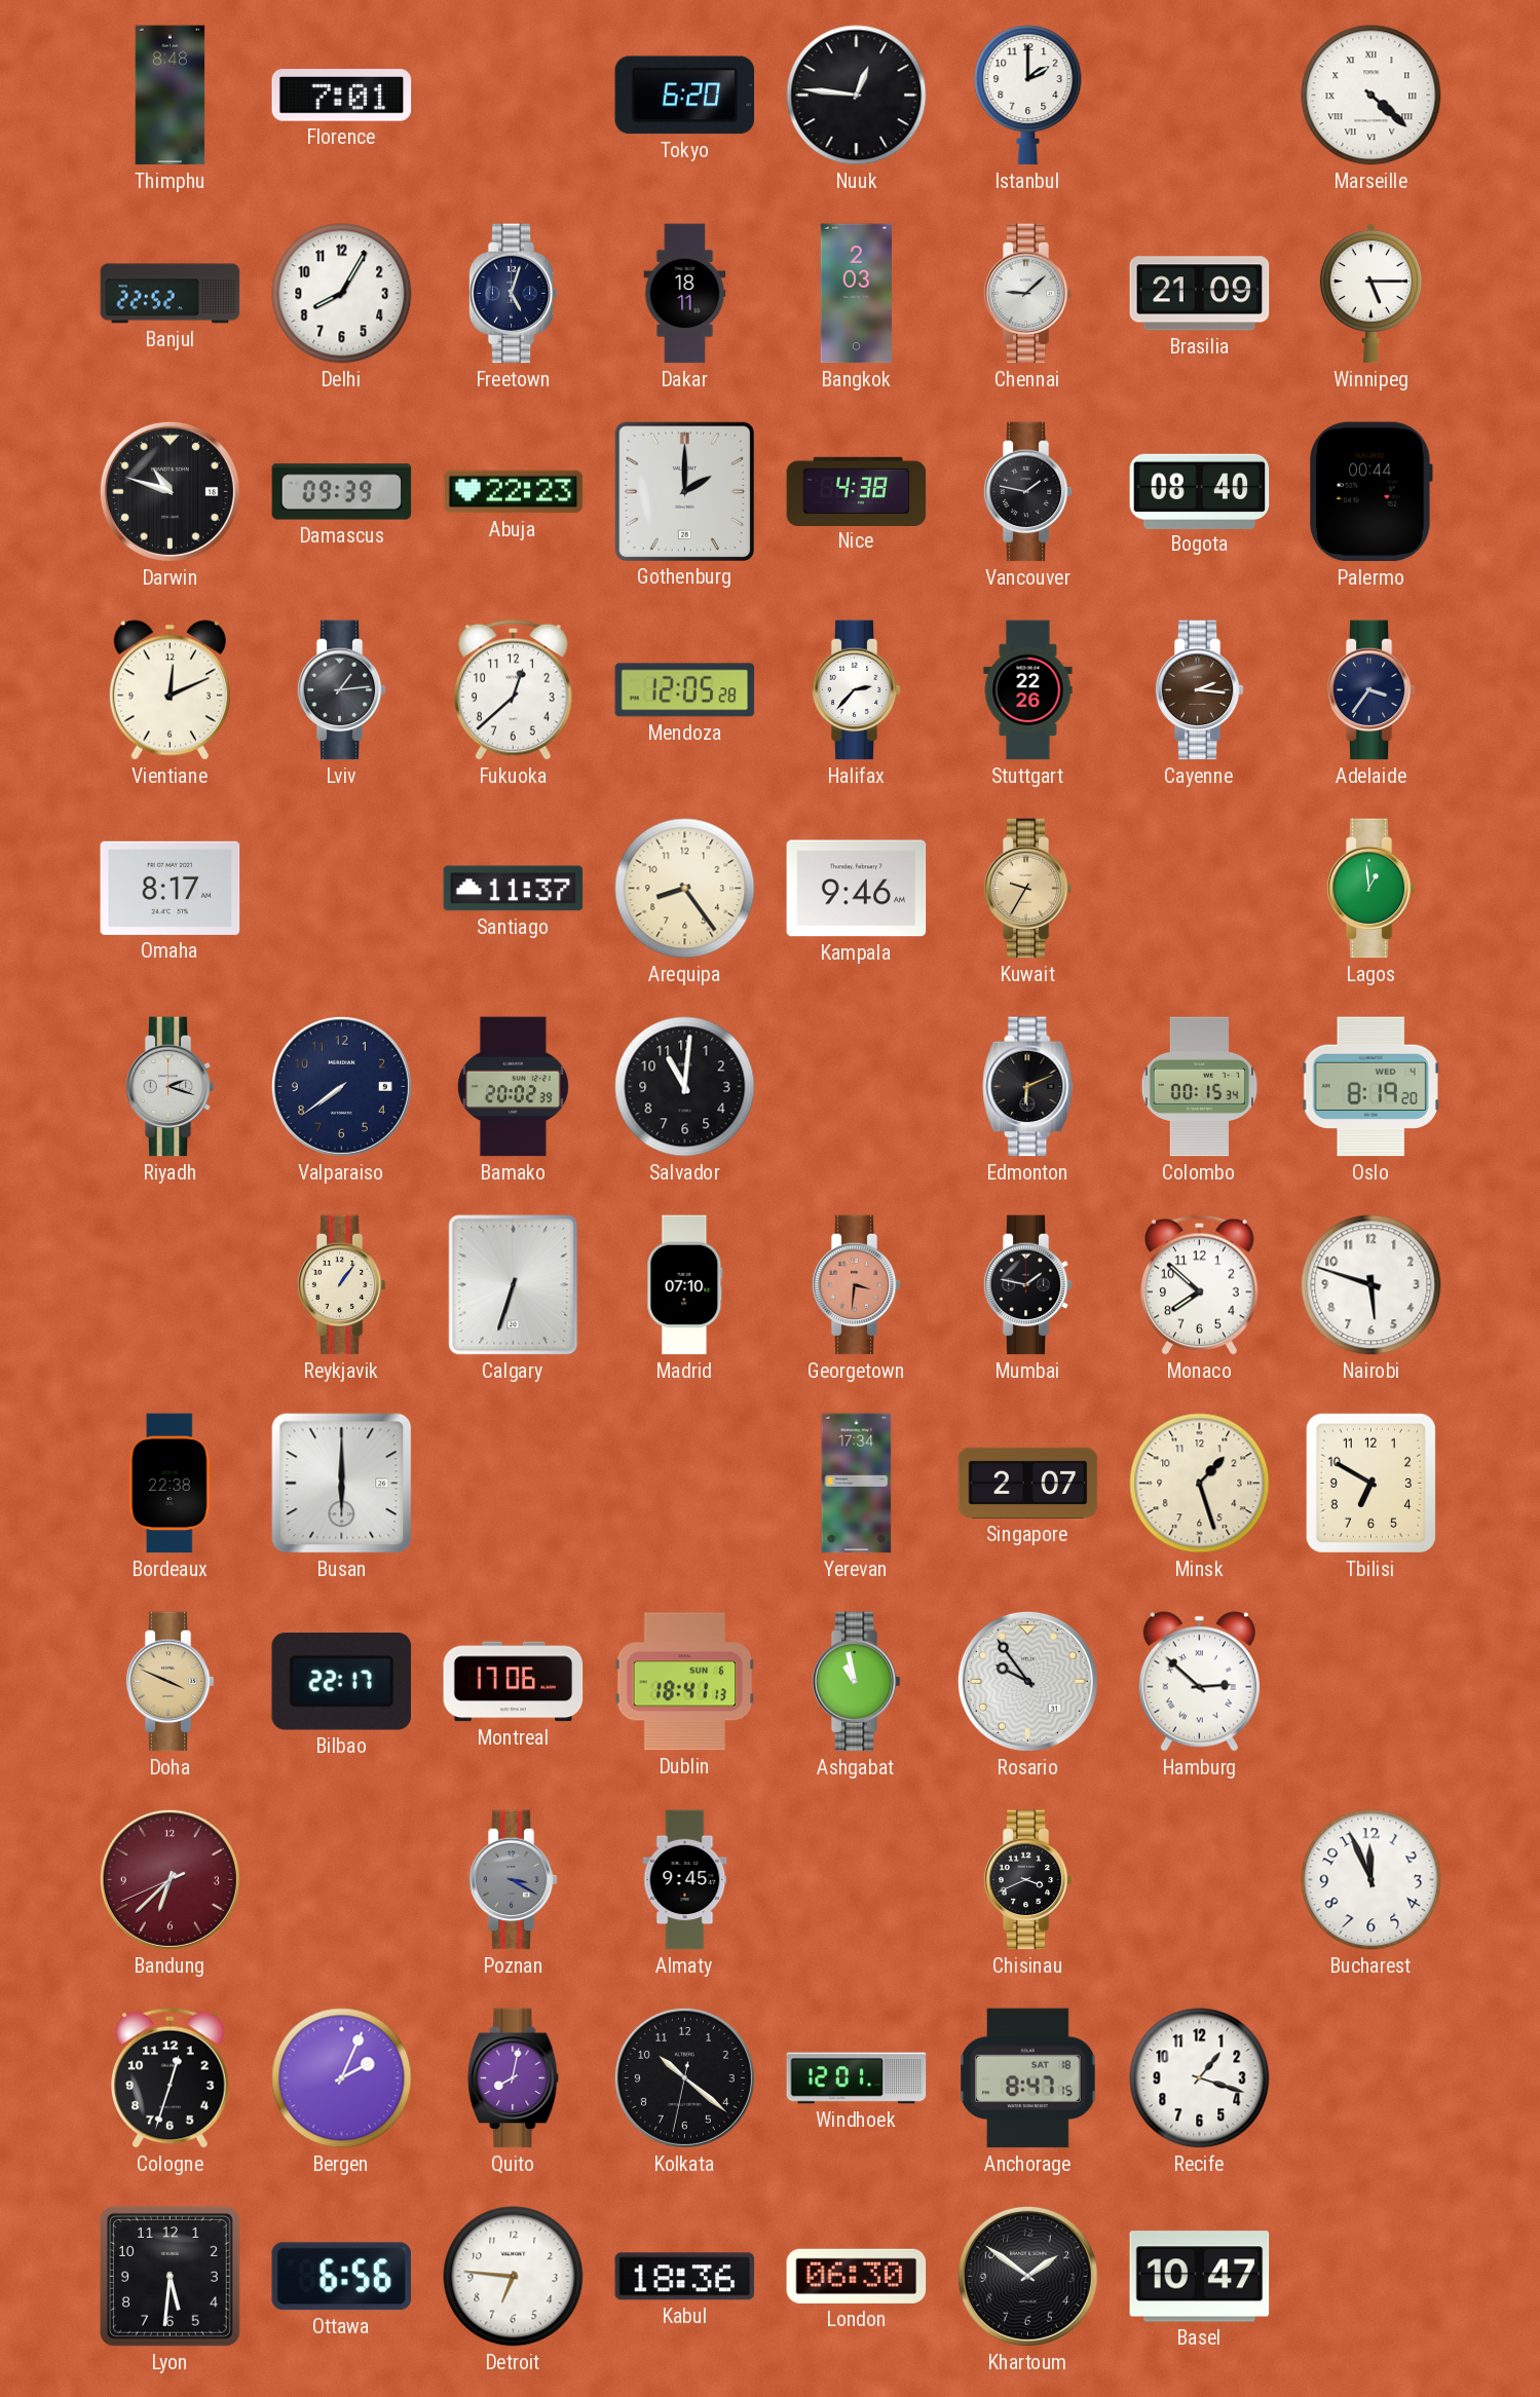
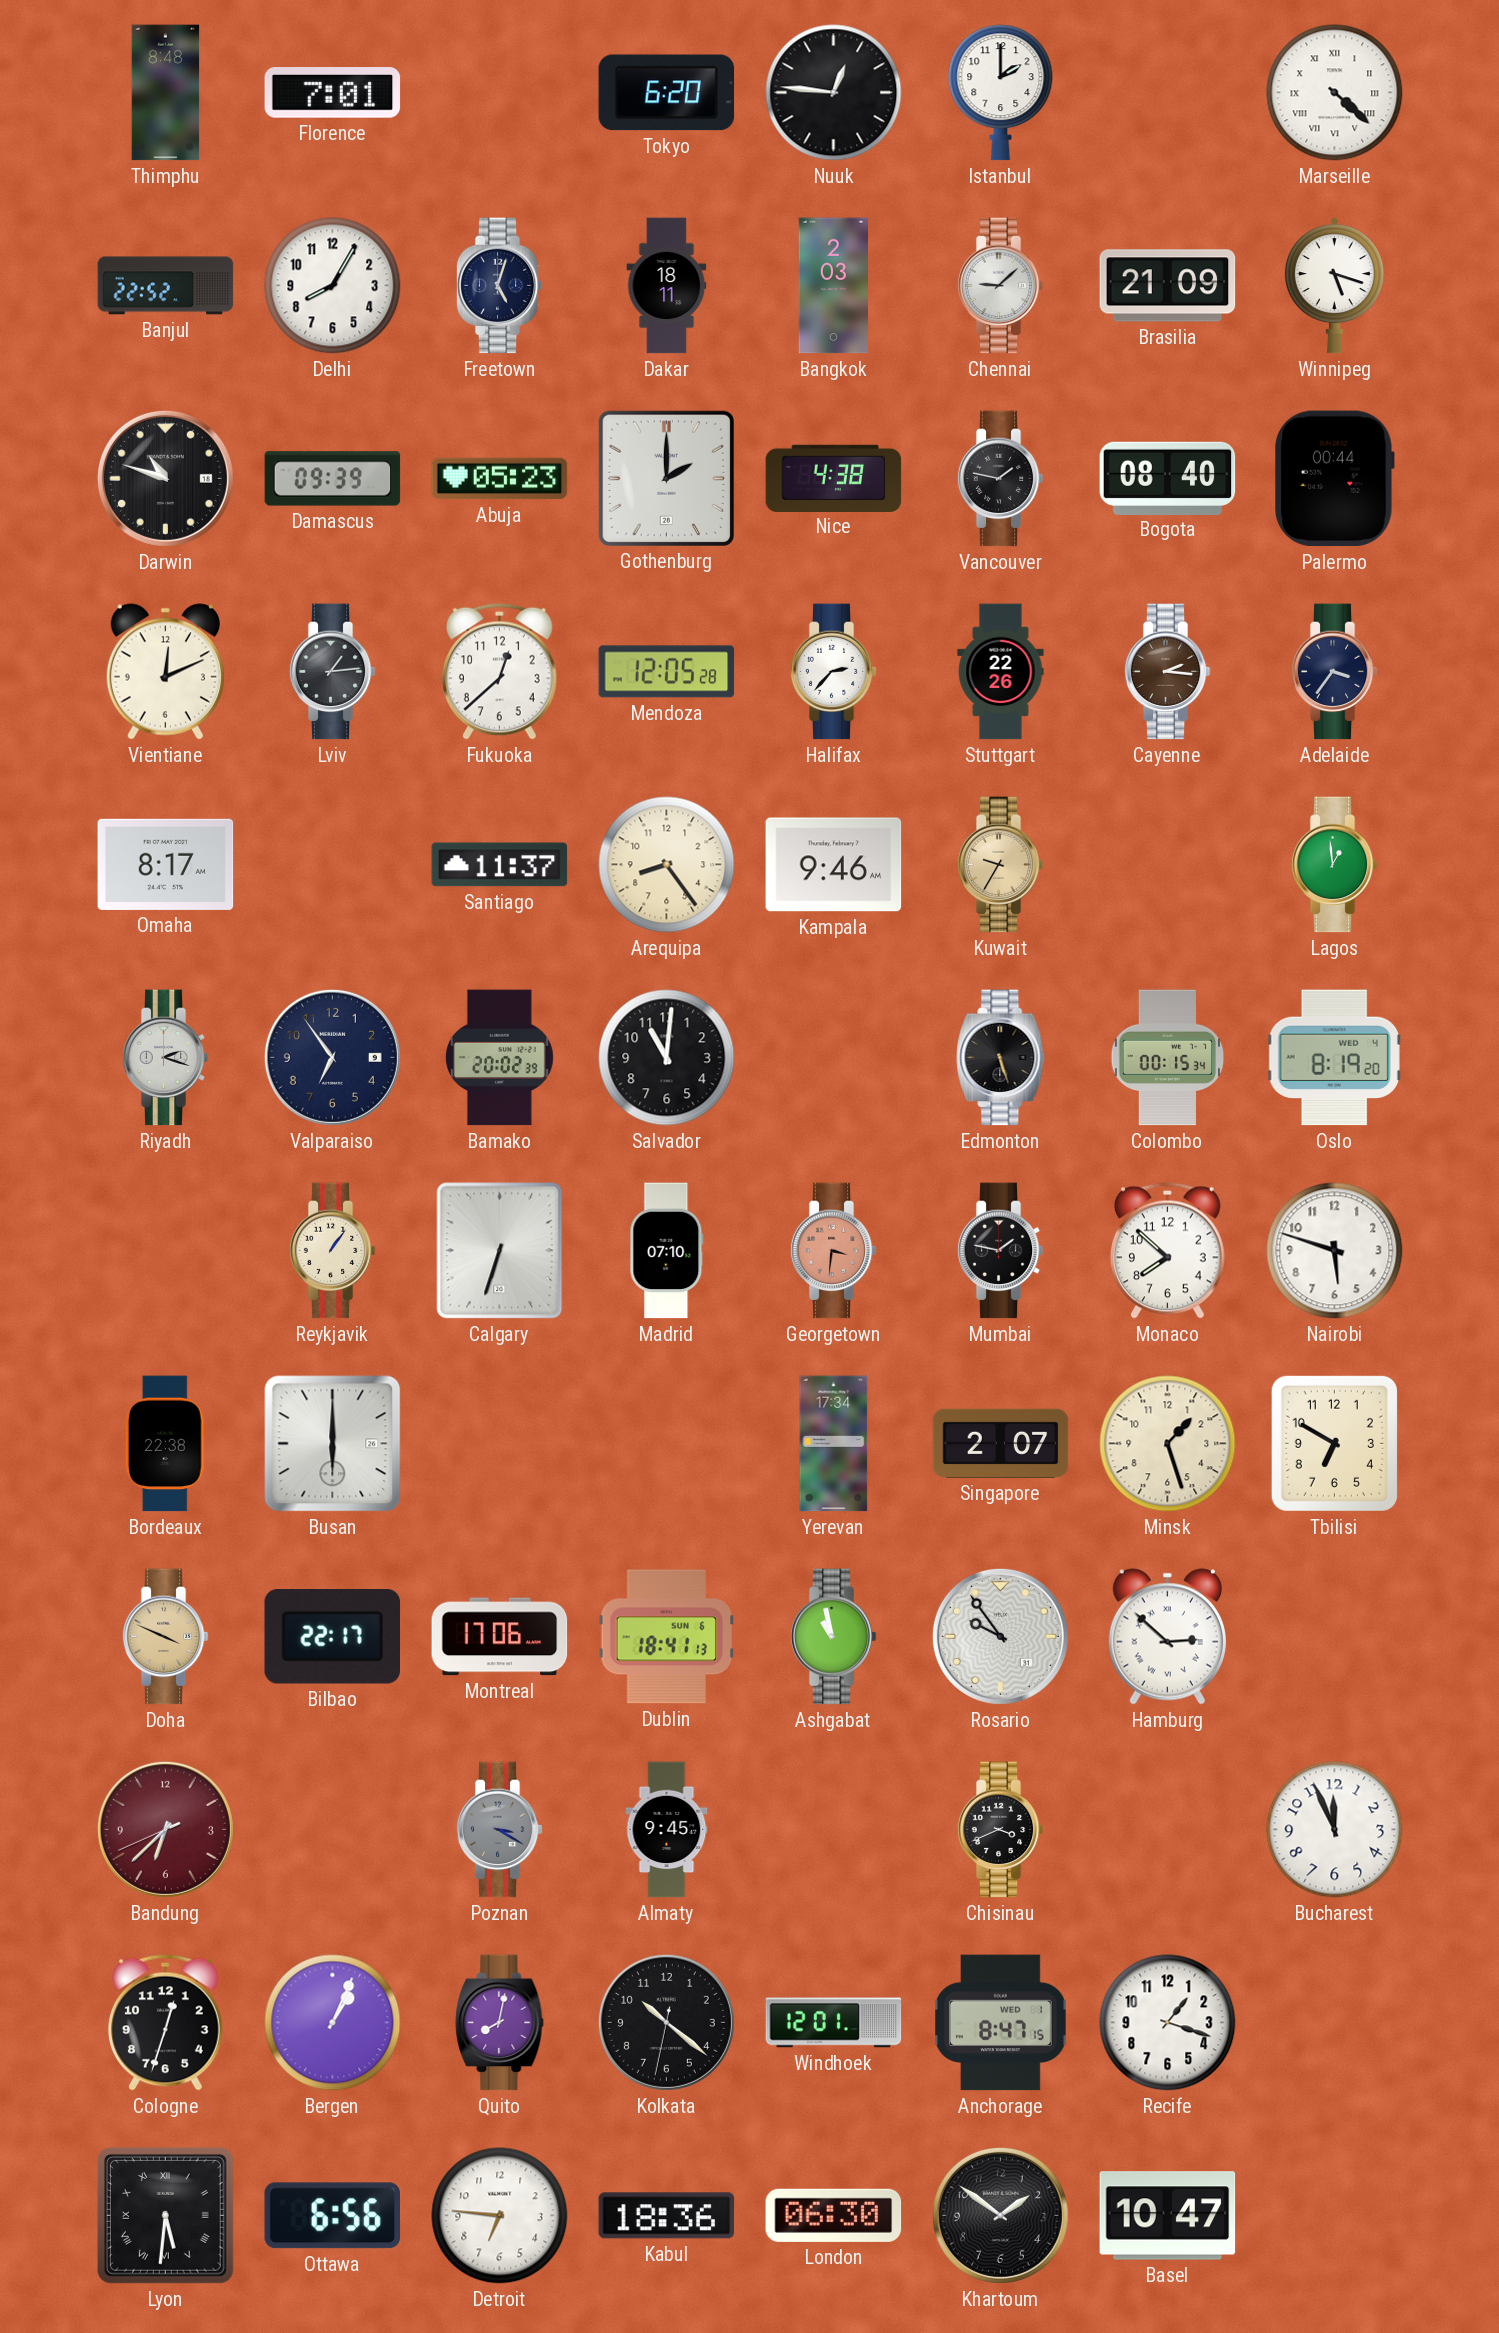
Winnipeg: 5:15 -> 5:18 (1334, 286)
Abuja: 22:23 -> 05:23 (500, 479)
Valparaiso: 7:39 -> 6:54 (332, 1057)
Edmonton: 6:11 -> 5:27 (1001, 1058)
Bergen: 2:04 -> 1:04 (333, 2023)
Anchorage date: SAT 18 -> WED 1 (1001, 2023)
Lyon numerals: Arabic -> Roman (165, 2215)
